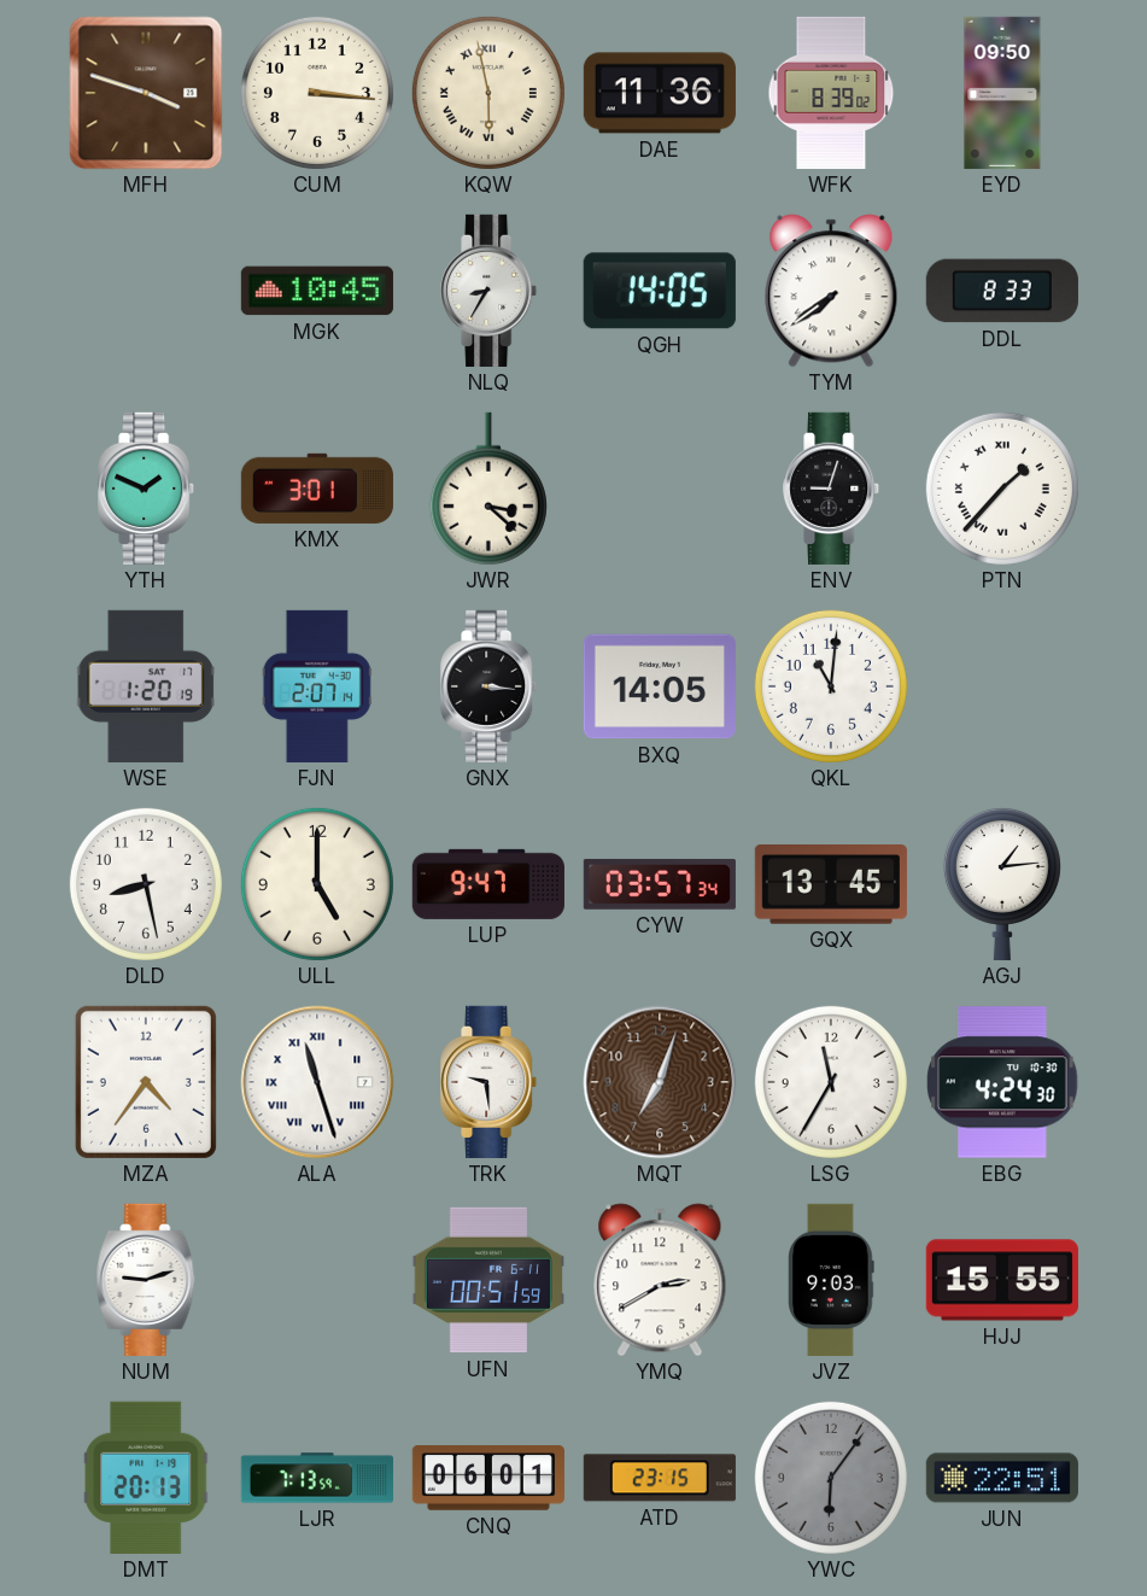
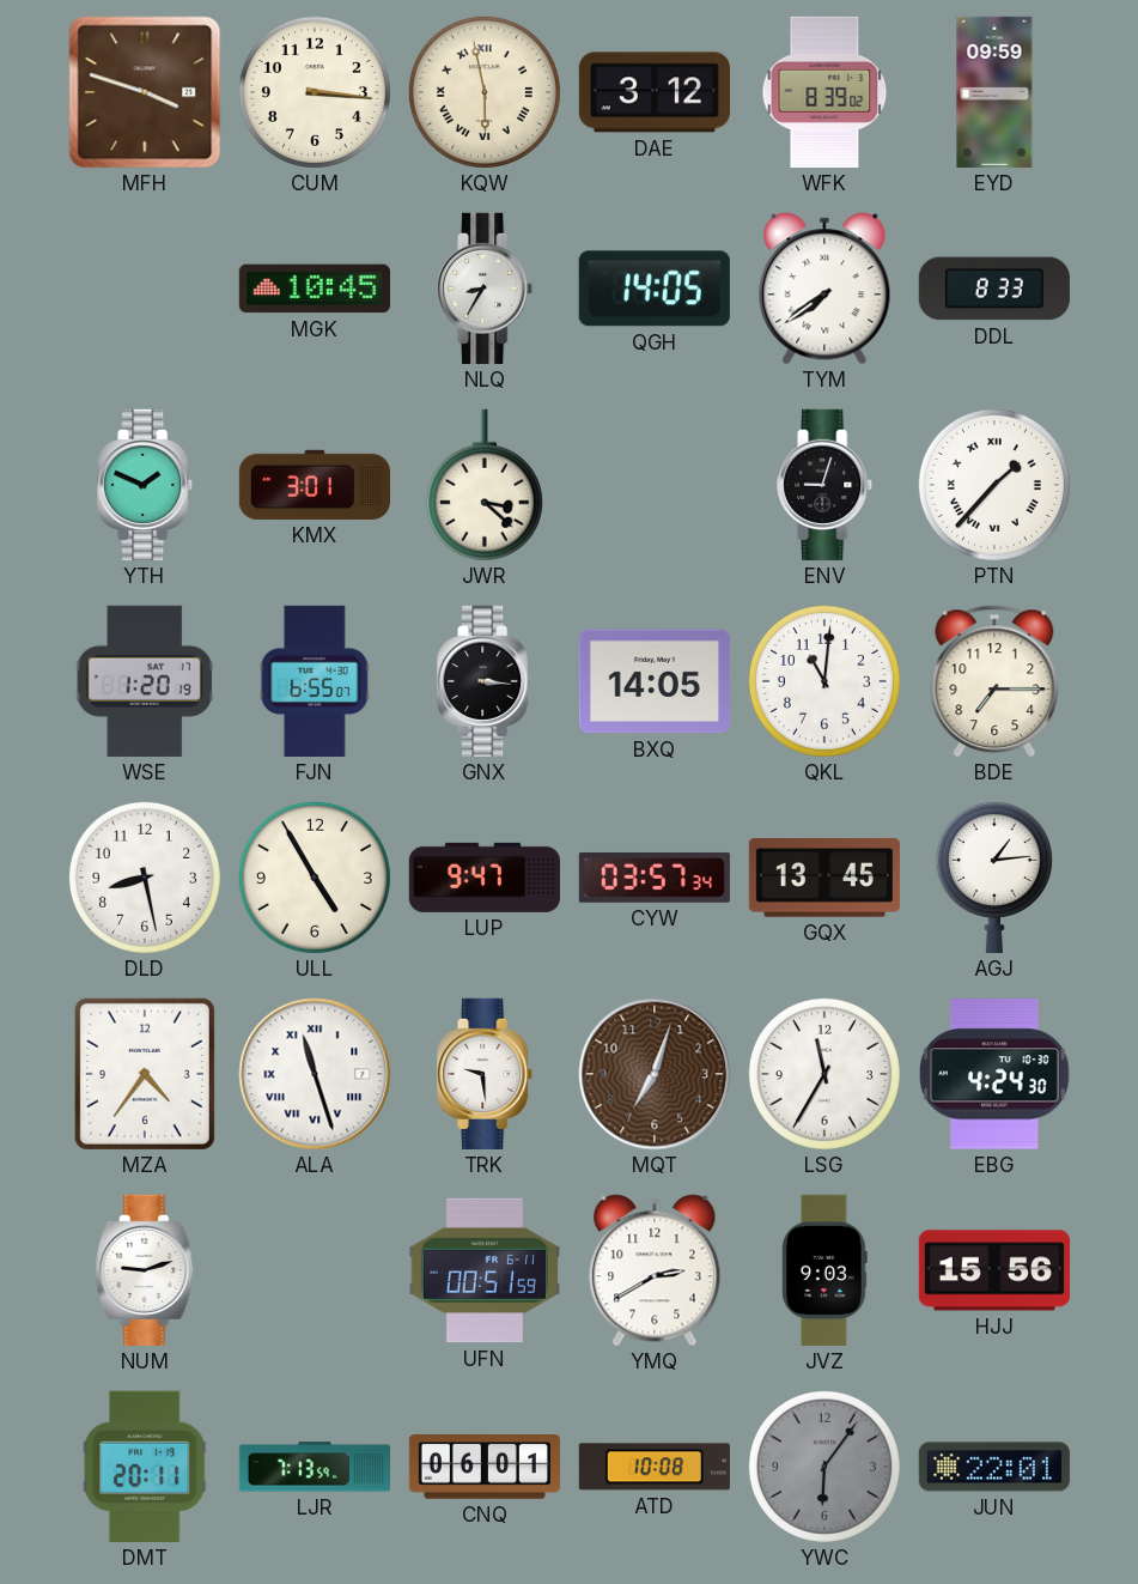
DAE: 11:36 -> 3:12 (655, 92)
EYD: 09:50 -> 09:59 (994, 92)
FJN: 2:07 -> 6:55 (315, 681)
BDE: none -> 7:15 (994, 681)
ULL: 5:00 -> 4:55 (315, 878)
HJJ: 15:55 -> 15:56 (994, 1270)
DMT: 20:13 -> 20:11 (145, 1467)
ATD: 23:15 -> 10:08 (655, 1467)
JUN: 22:51 -> 22:01 (994, 1467)
